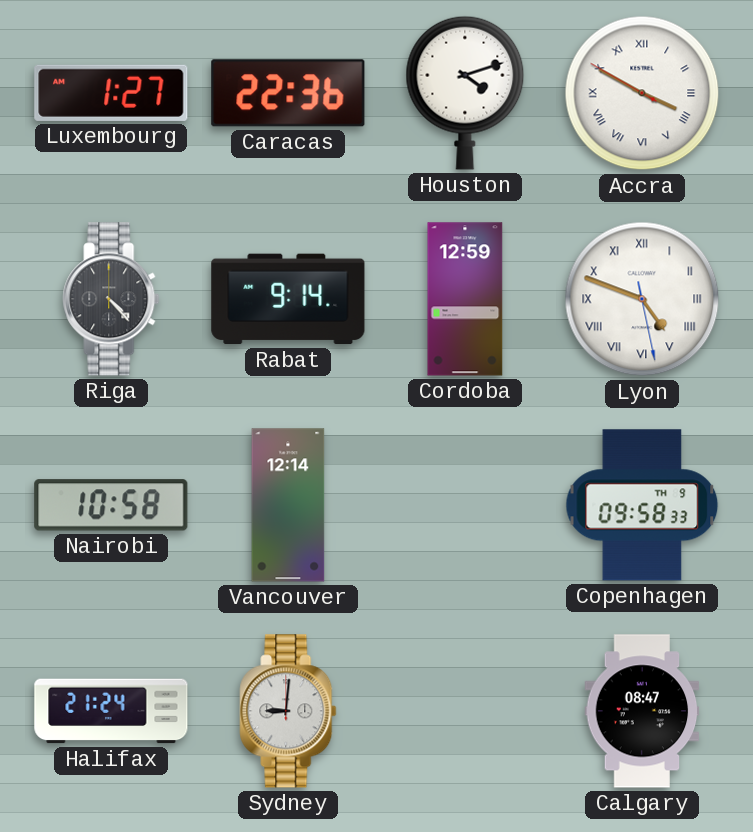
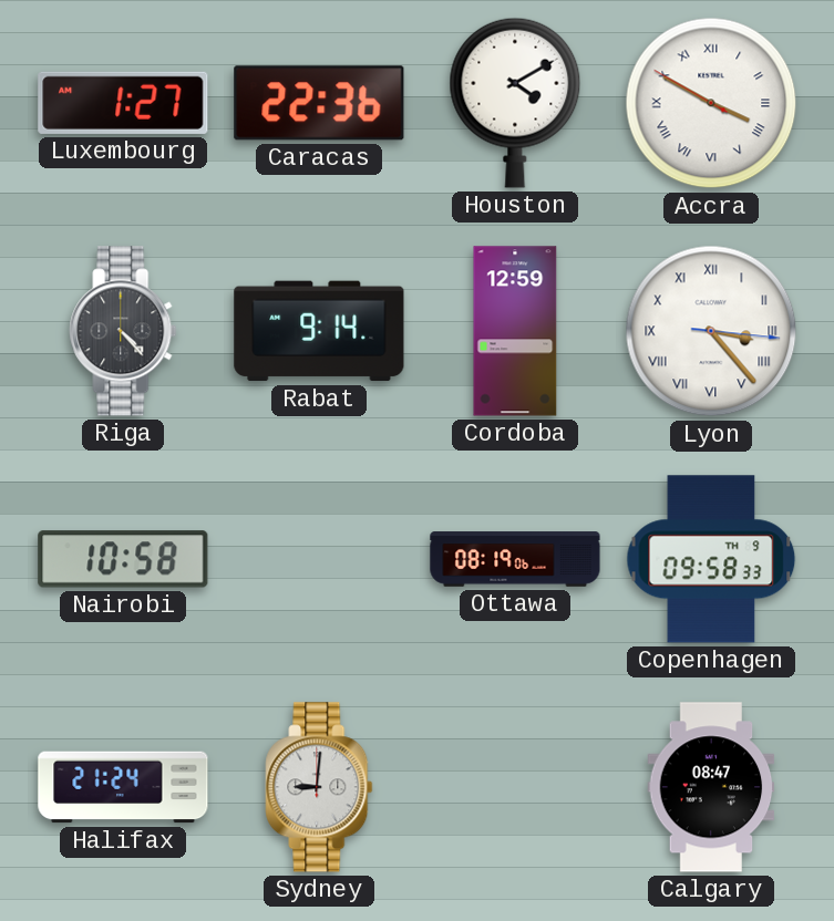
Houston: 4:12 -> 4:10 (515, 103)
Lyon: 4:48 -> 3:23 (711, 331)
Vancouver: 12:14 -> none (288, 505)
Ottawa: none -> 08:19 (515, 559)
